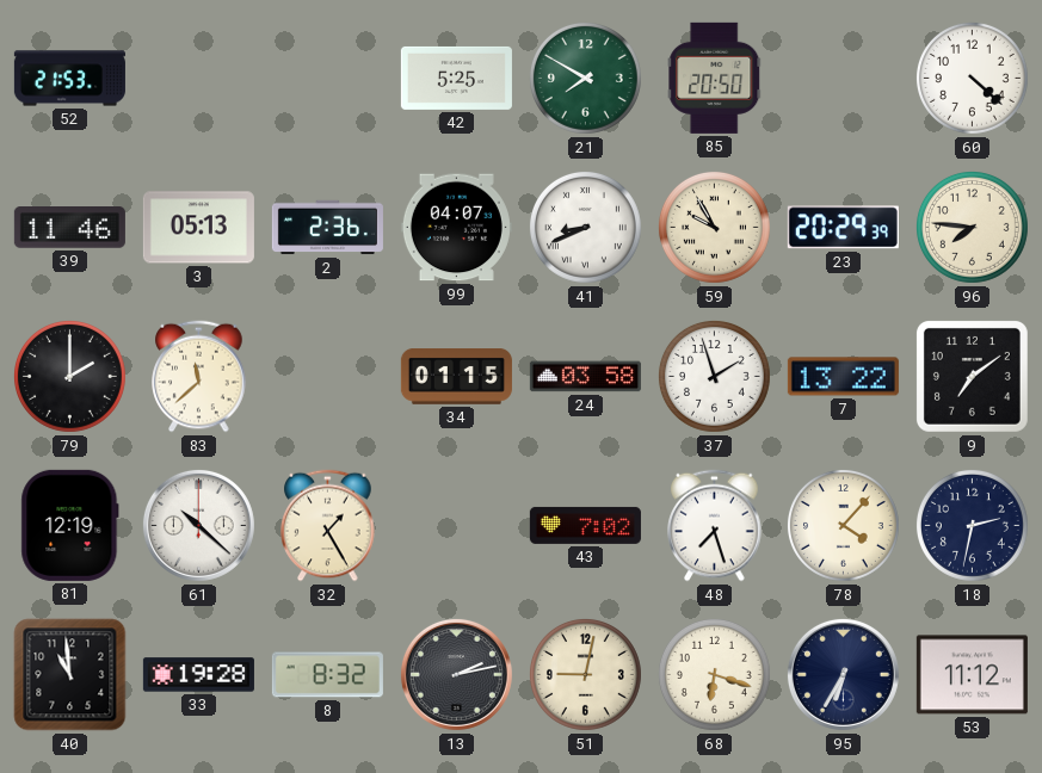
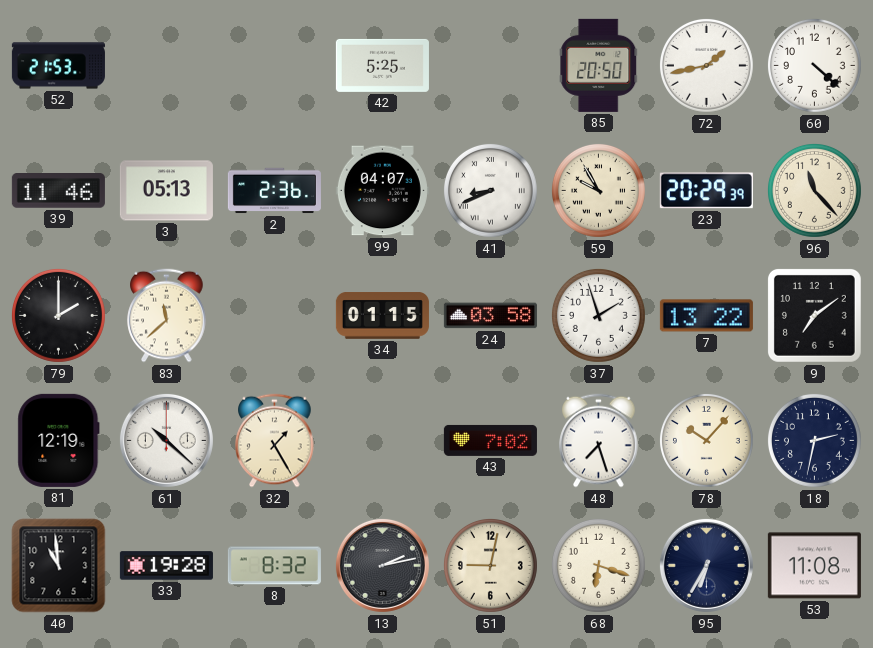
21: 7:50 -> none (585, 78)
72: none -> 1:43 (706, 65)
96: 7:46 -> 11:23 (814, 190)
78: 4:07 -> 10:07 (706, 440)
53: 11:12 -> 11:08 (814, 566)
